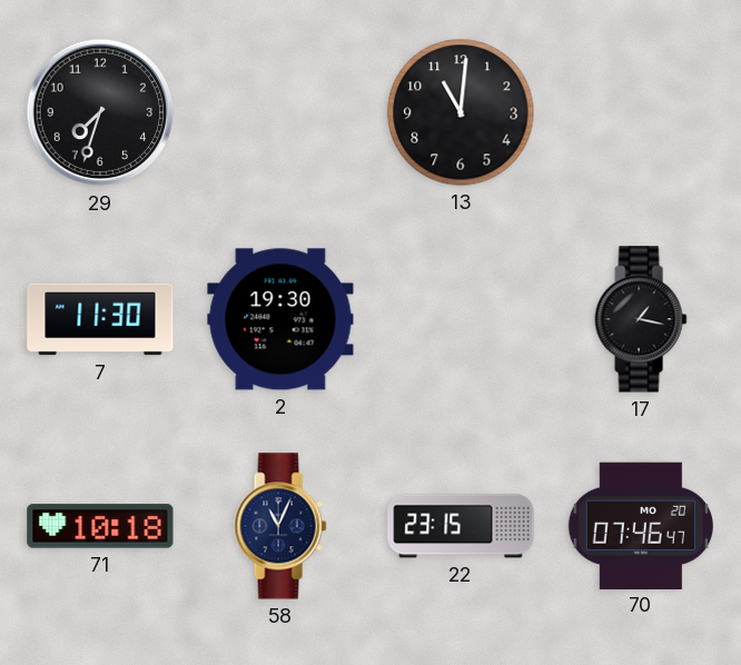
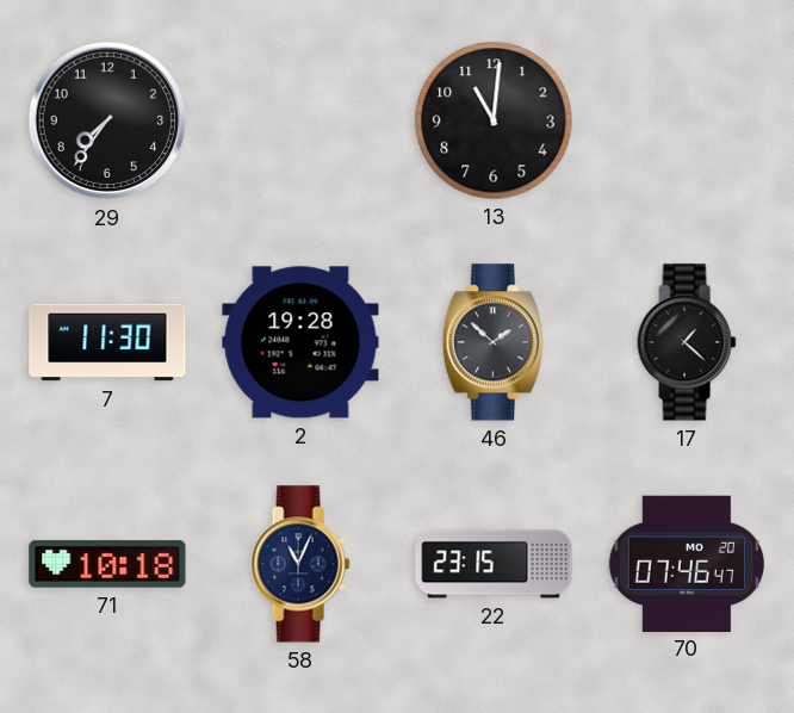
29: 7:33 -> 7:36 (107, 120)
2: 19:30 -> 19:28 (300, 342)
46: none -> 1:52 (494, 342)
17: 1:17 -> 1:22 (687, 342)
